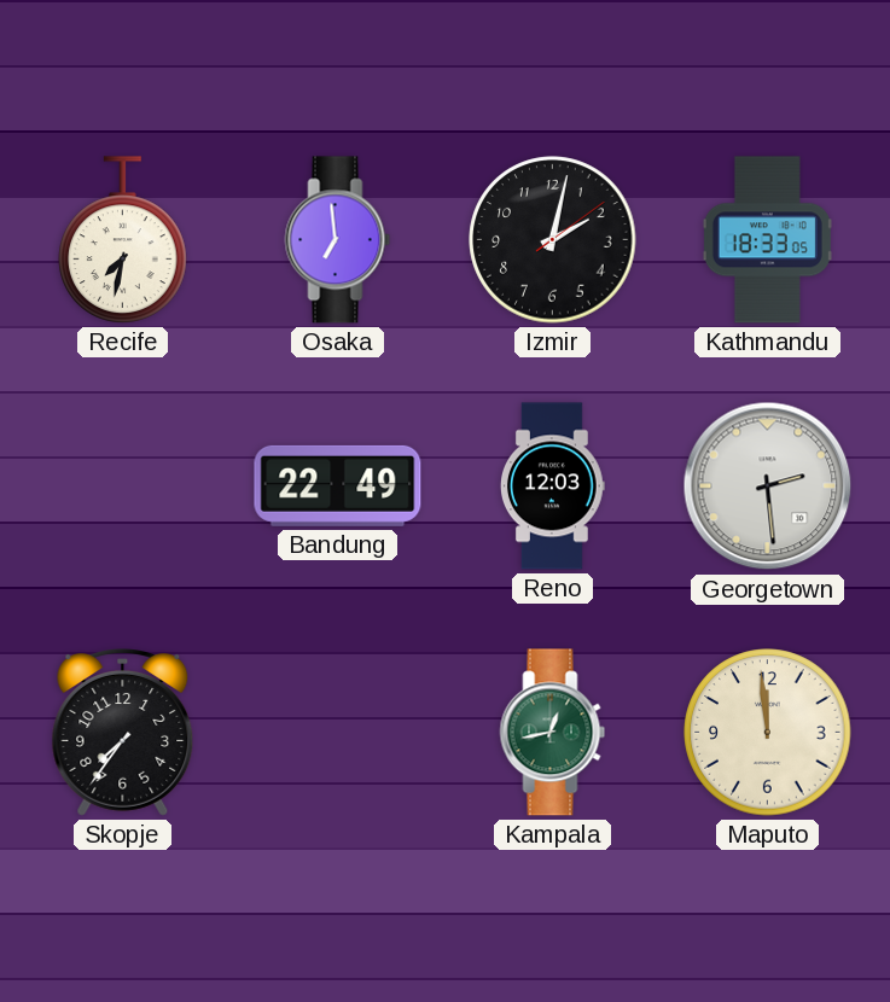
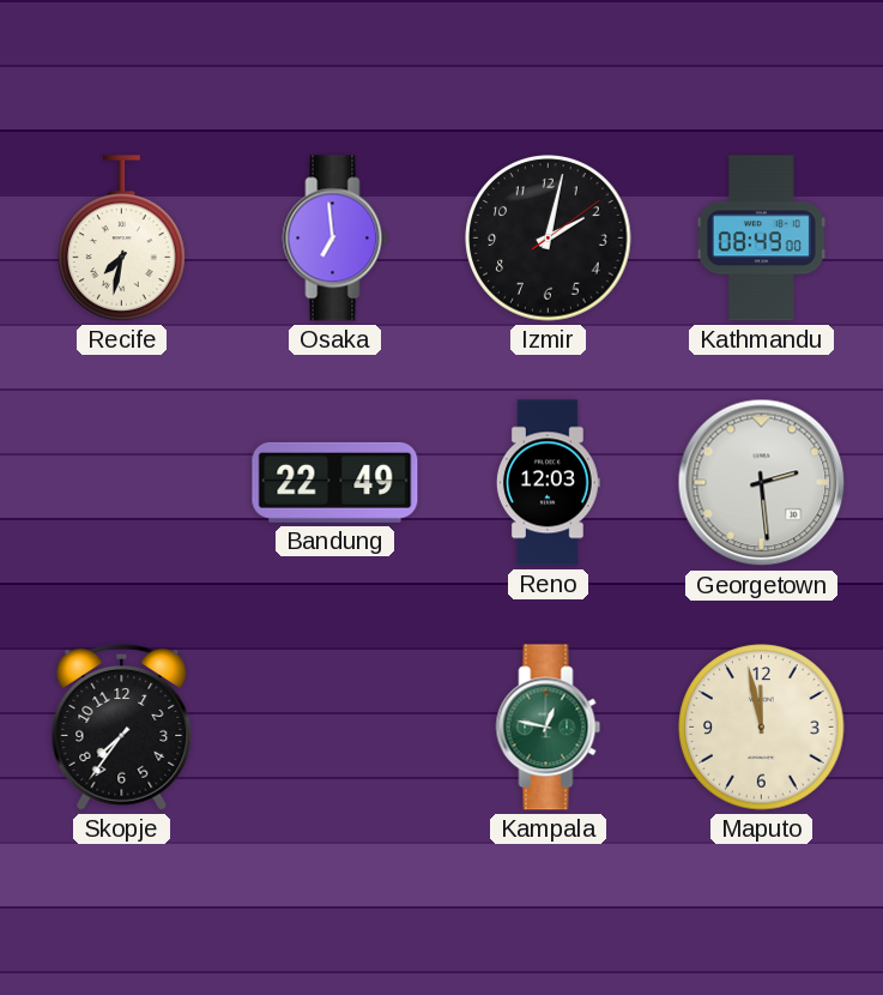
Kathmandu: 18:33 -> 08:49 (761, 239)
Kampala: 12:43 -> 12:47 (549, 728)
Maputo: 11:59 -> 11:58 (762, 728)
